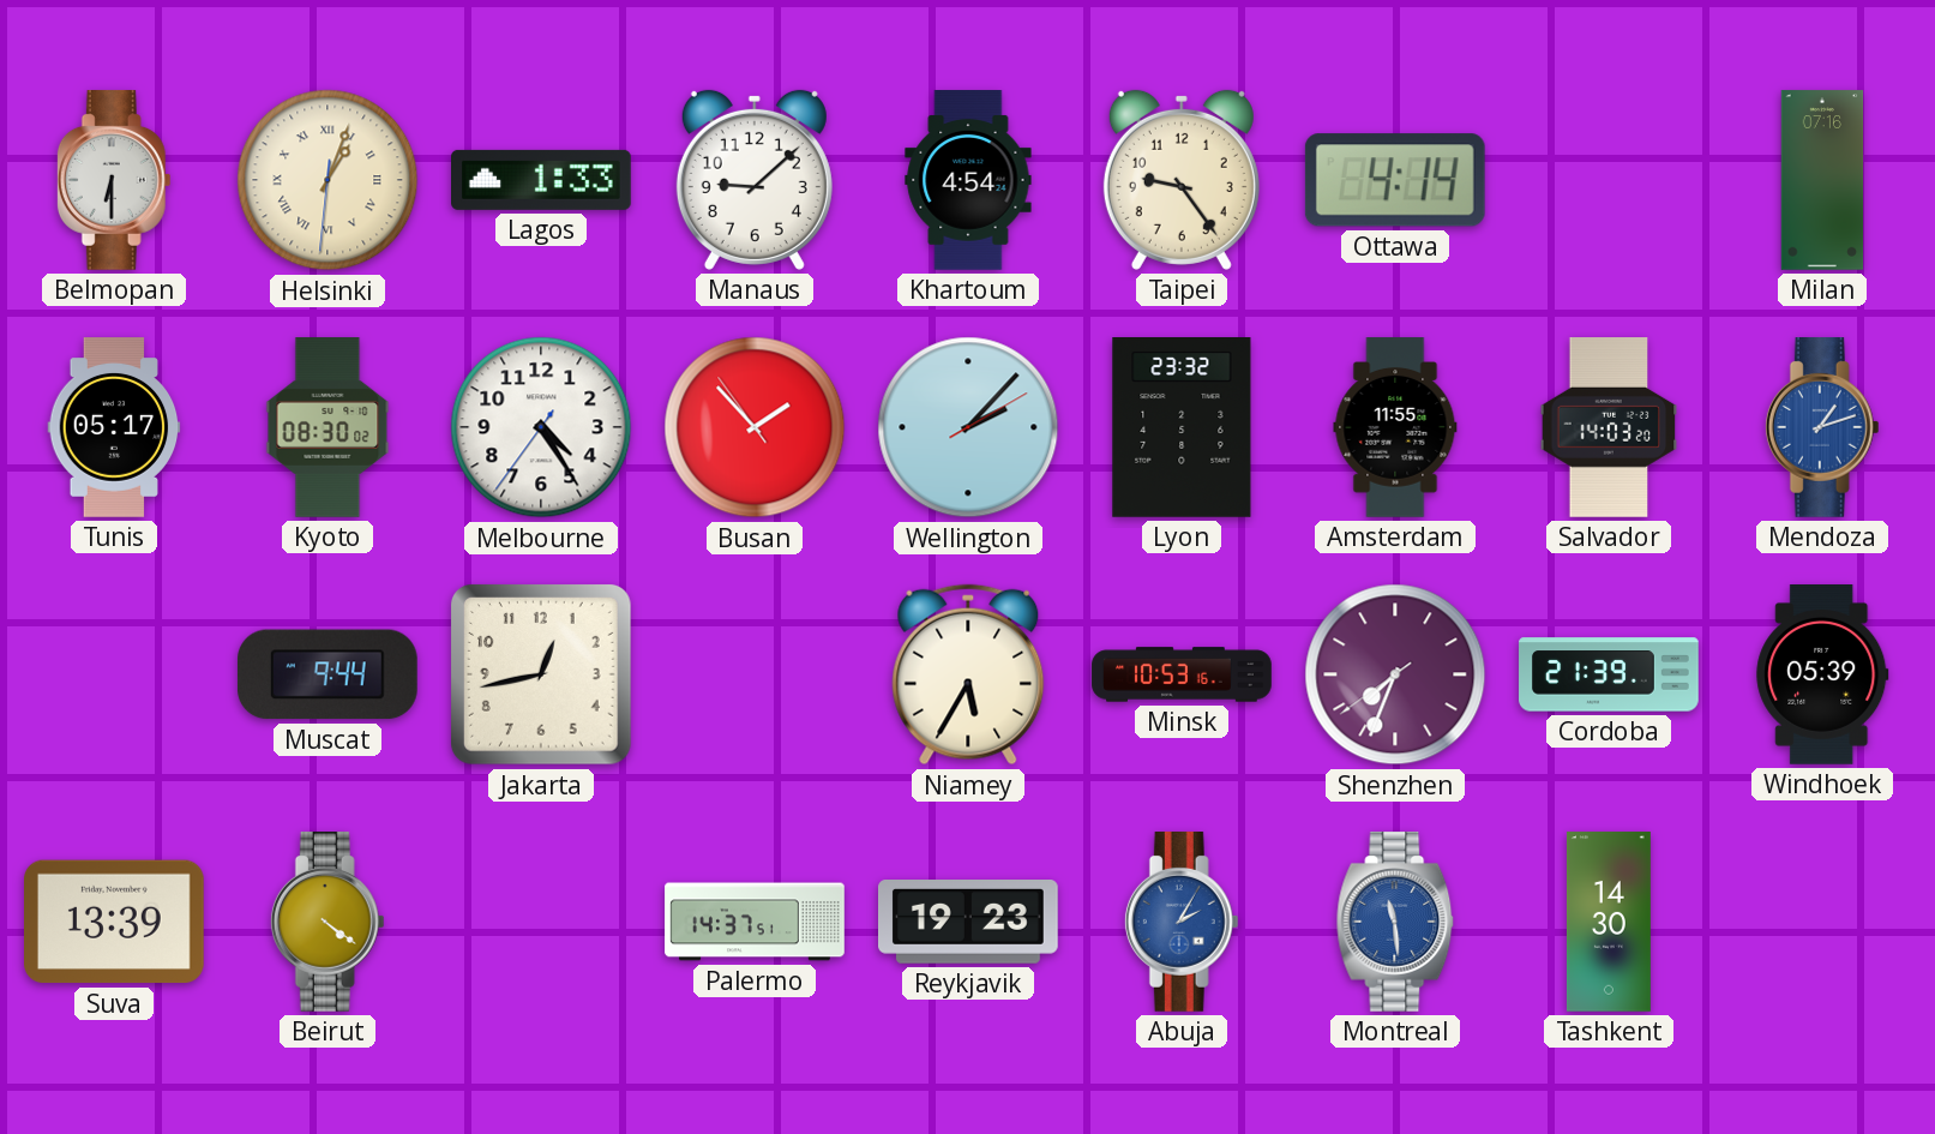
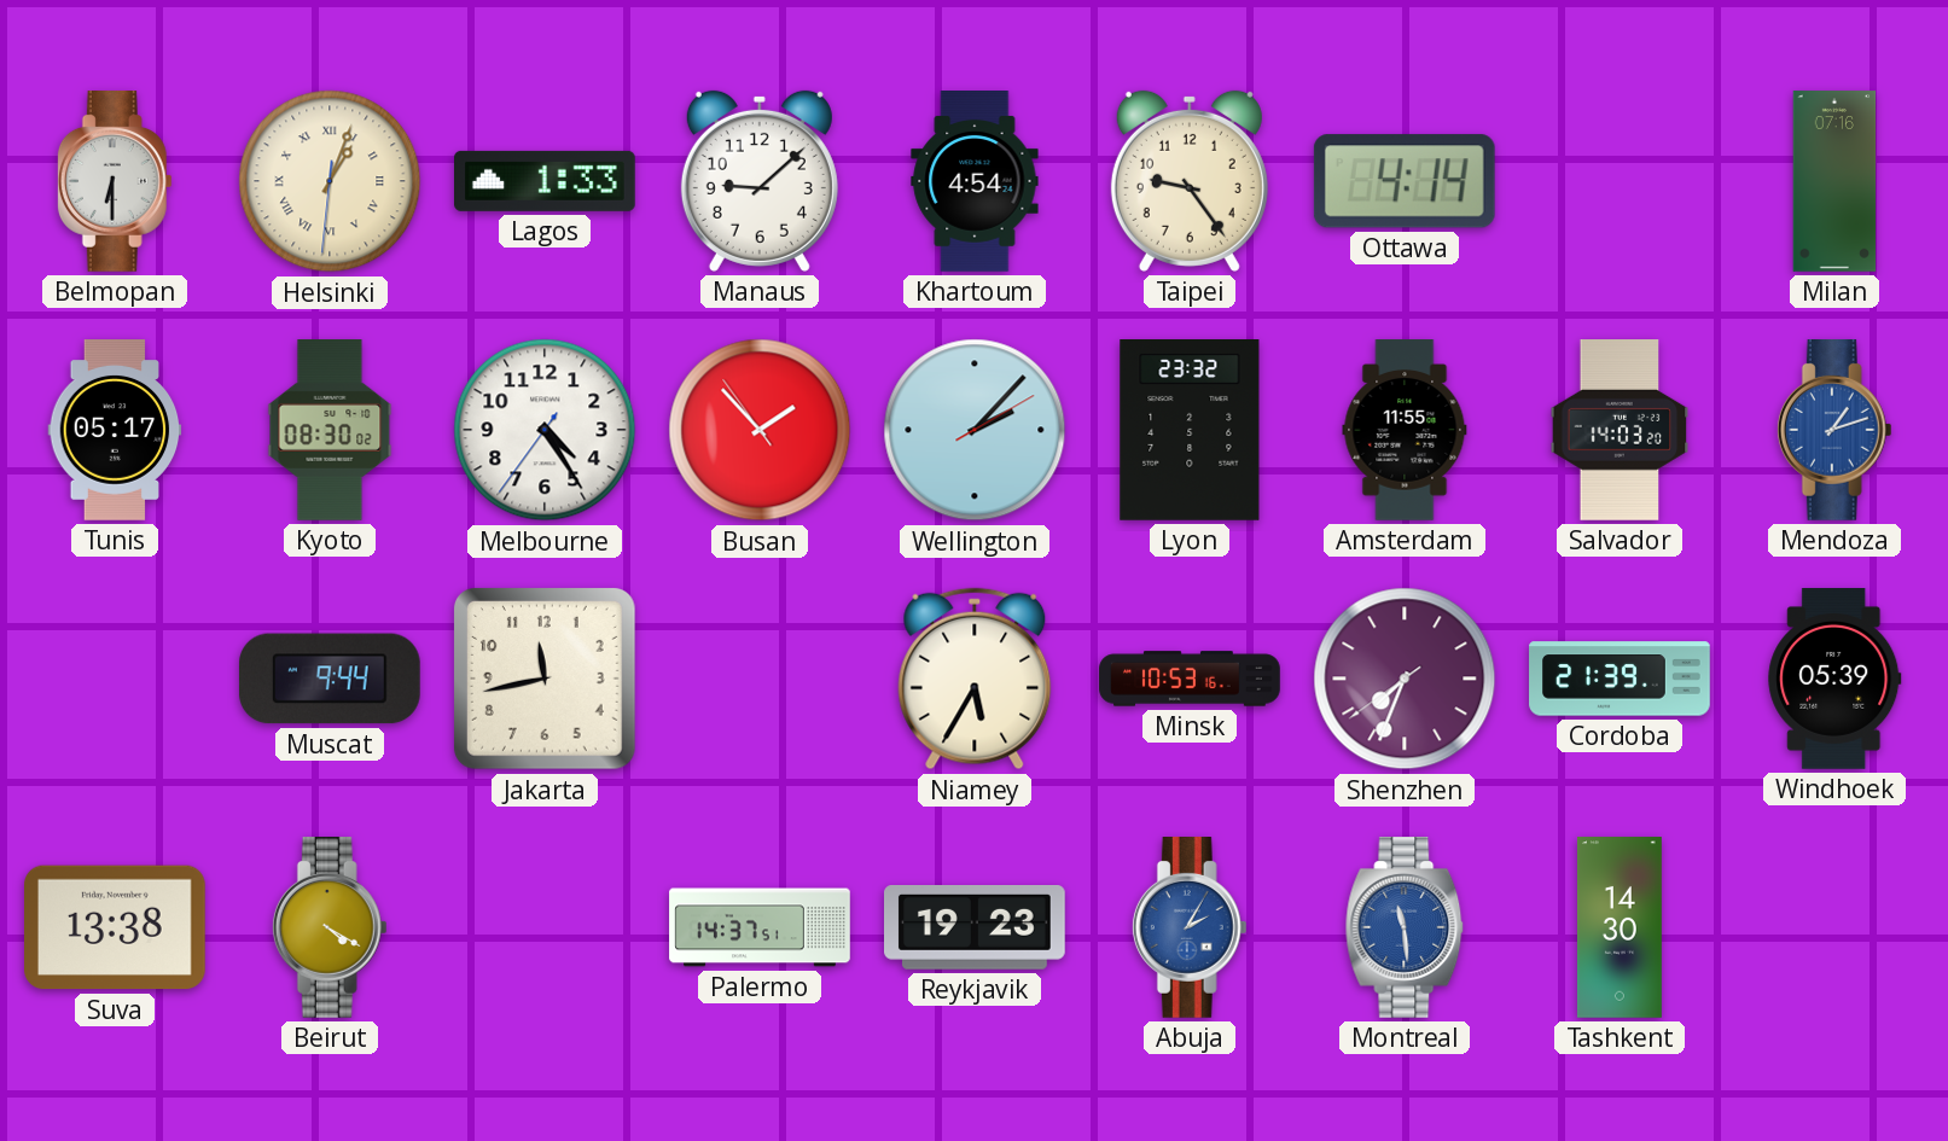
Jakarta: 12:43 -> 11:43 (545, 679)
Suva: 13:39 -> 13:38 (116, 927)
Beirut: 4:21 -> 4:20 (330, 928)
